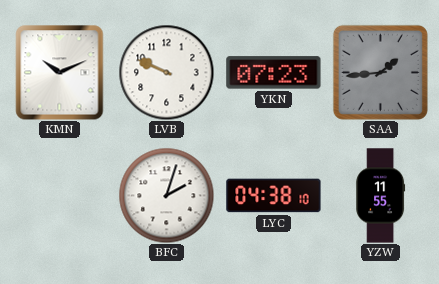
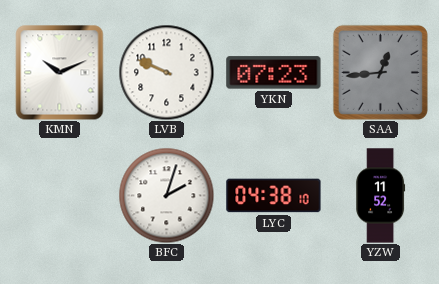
SAA: 1:44 -> 12:44 (380, 72)
YZW: 11:55 -> 11:52 (381, 196)
